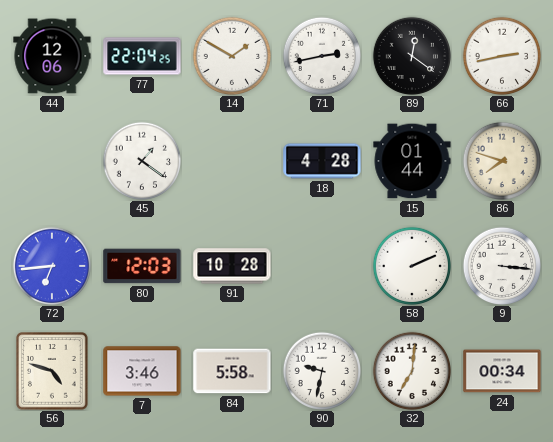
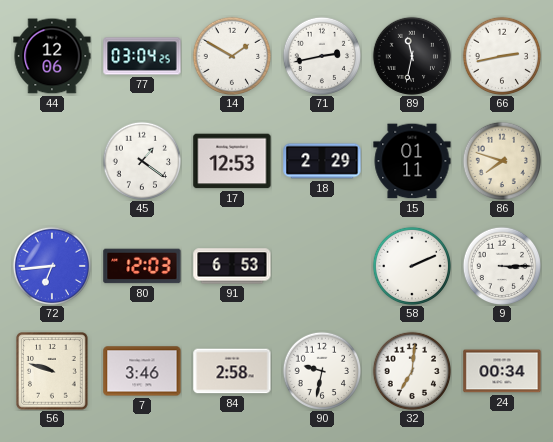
77: 22:04 -> 03:04 (142, 56)
89: 12:21 -> 11:32 (411, 55)
17: none -> 12:53 (232, 161)
18: 4:28 -> 2:29 (322, 161)
15: 01:44 -> 01:11 (412, 161)
91: 10:28 -> 6:53 (232, 266)
9: 3:16 -> 3:15 (501, 265)
56: 4:48 -> 9:48 (52, 371)
84: 5:58 -> 2:58 (232, 371)
